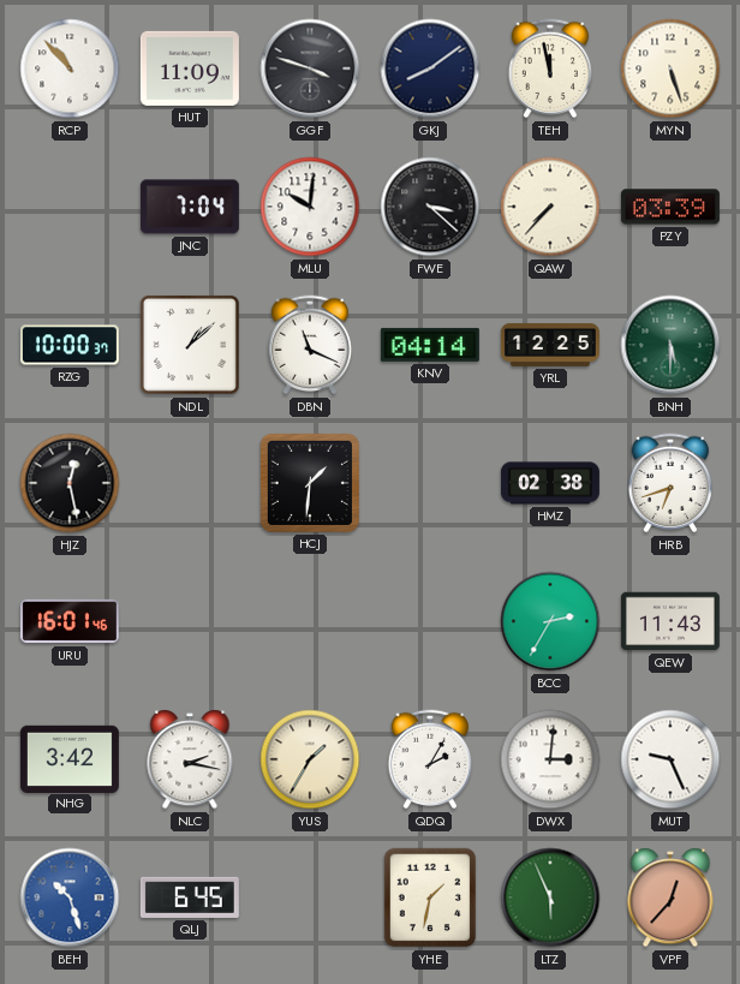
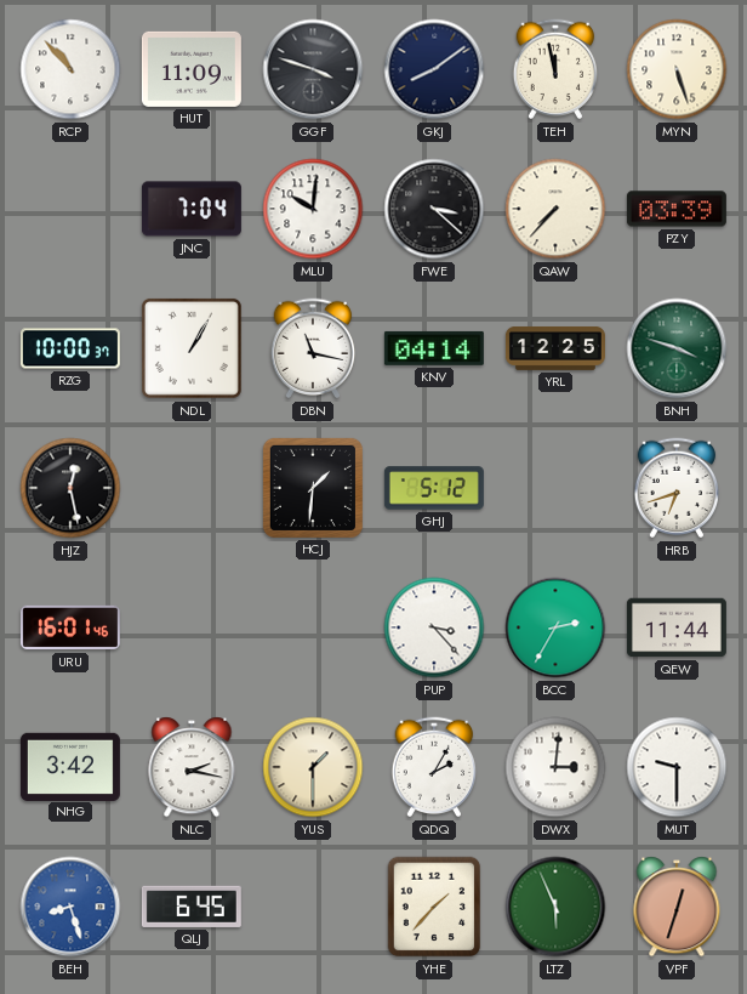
NDL: 1:08 -> 1:05 (192, 348)
DBN: 11:19 -> 11:17 (313, 348)
BNH: 5:30 -> 3:48 (677, 348)
GHJ: none -> 5:12 (434, 488)
HMZ: 02:38 -> none (550, 483)
PUP: none -> 3:23 (434, 627)
QEW: 11:43 -> 11:44 (677, 627)
YUS: 1:35 -> 1:30 (313, 767)
MUT: 9:26 -> 9:30 (677, 767)
BEH: 10:27 -> 8:27 (70, 907)
YHE: 1:32 -> 1:37 (434, 907)
VPF: 12:37 -> 12:33 (677, 907)
